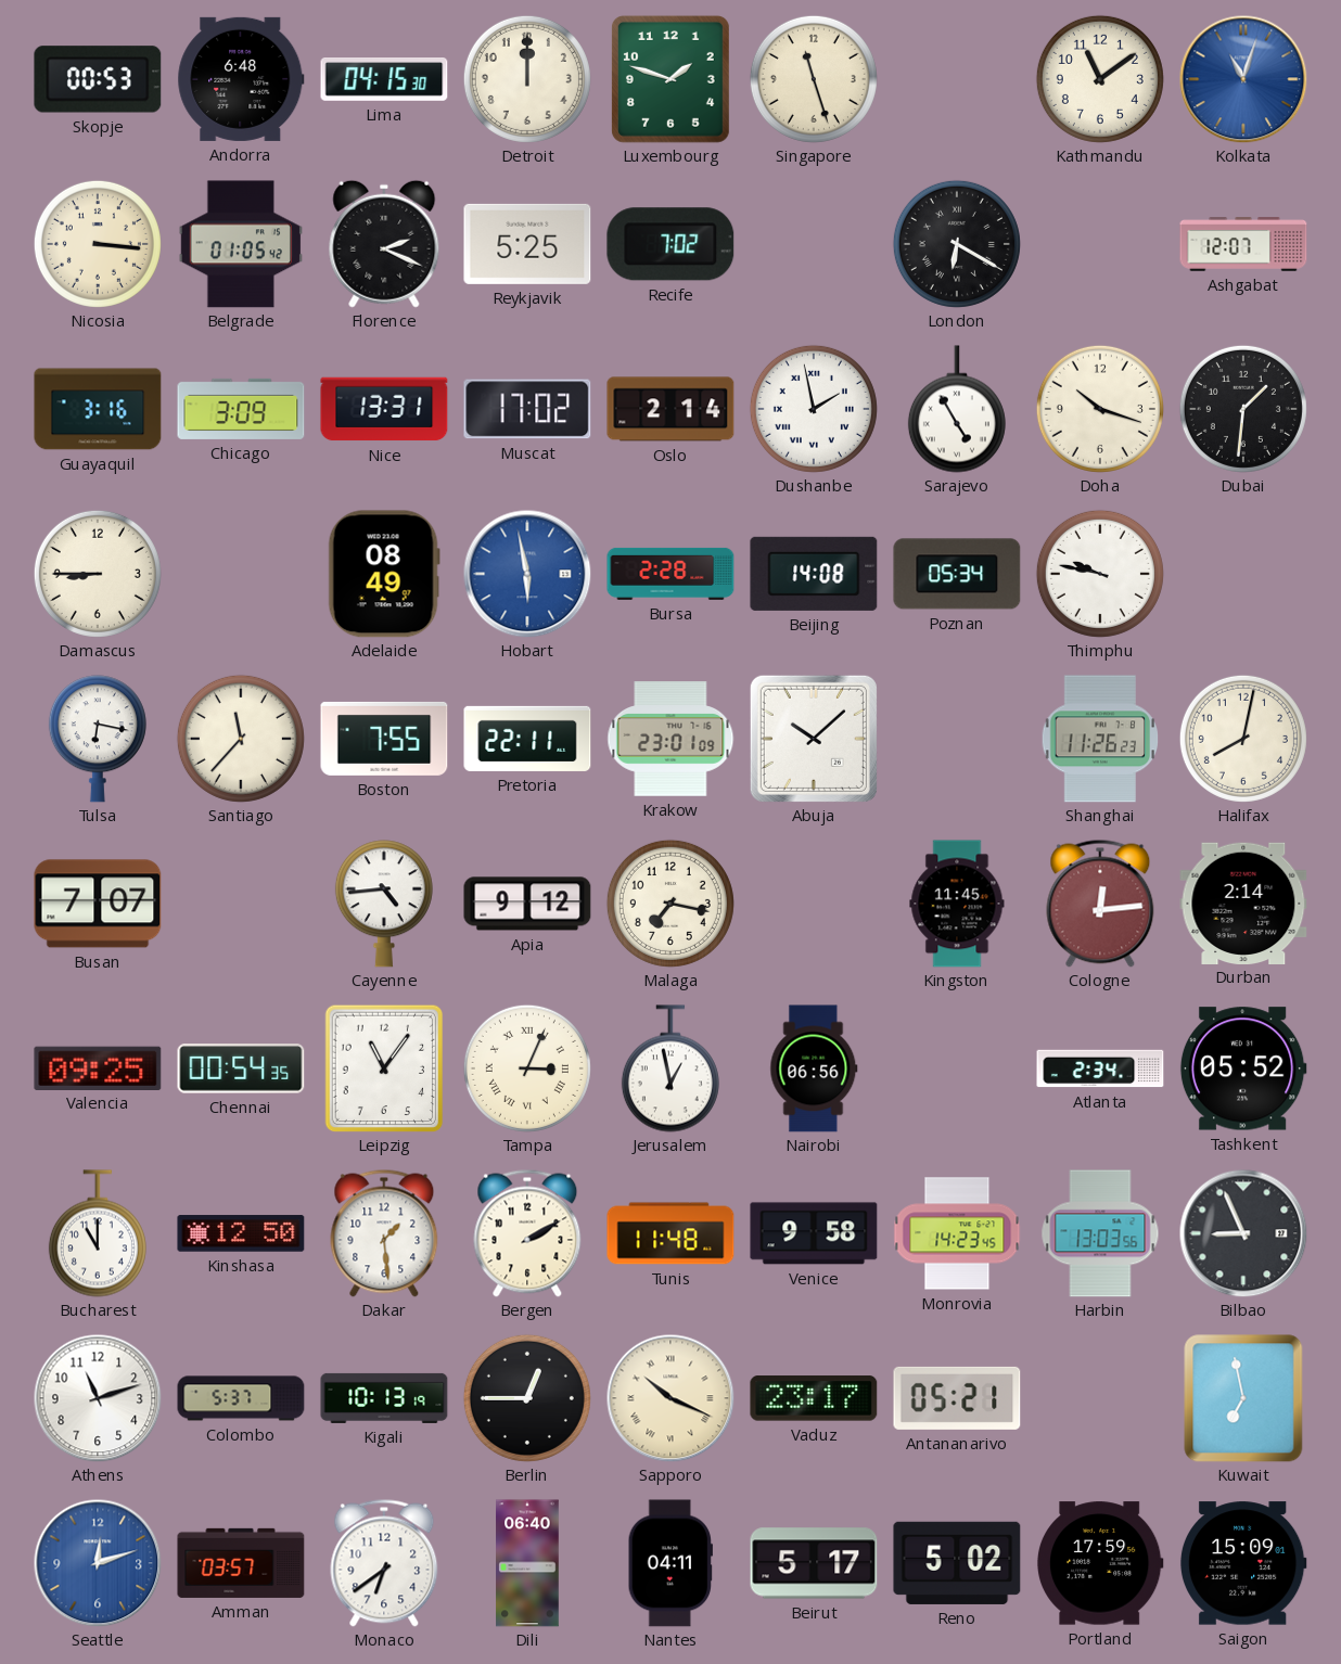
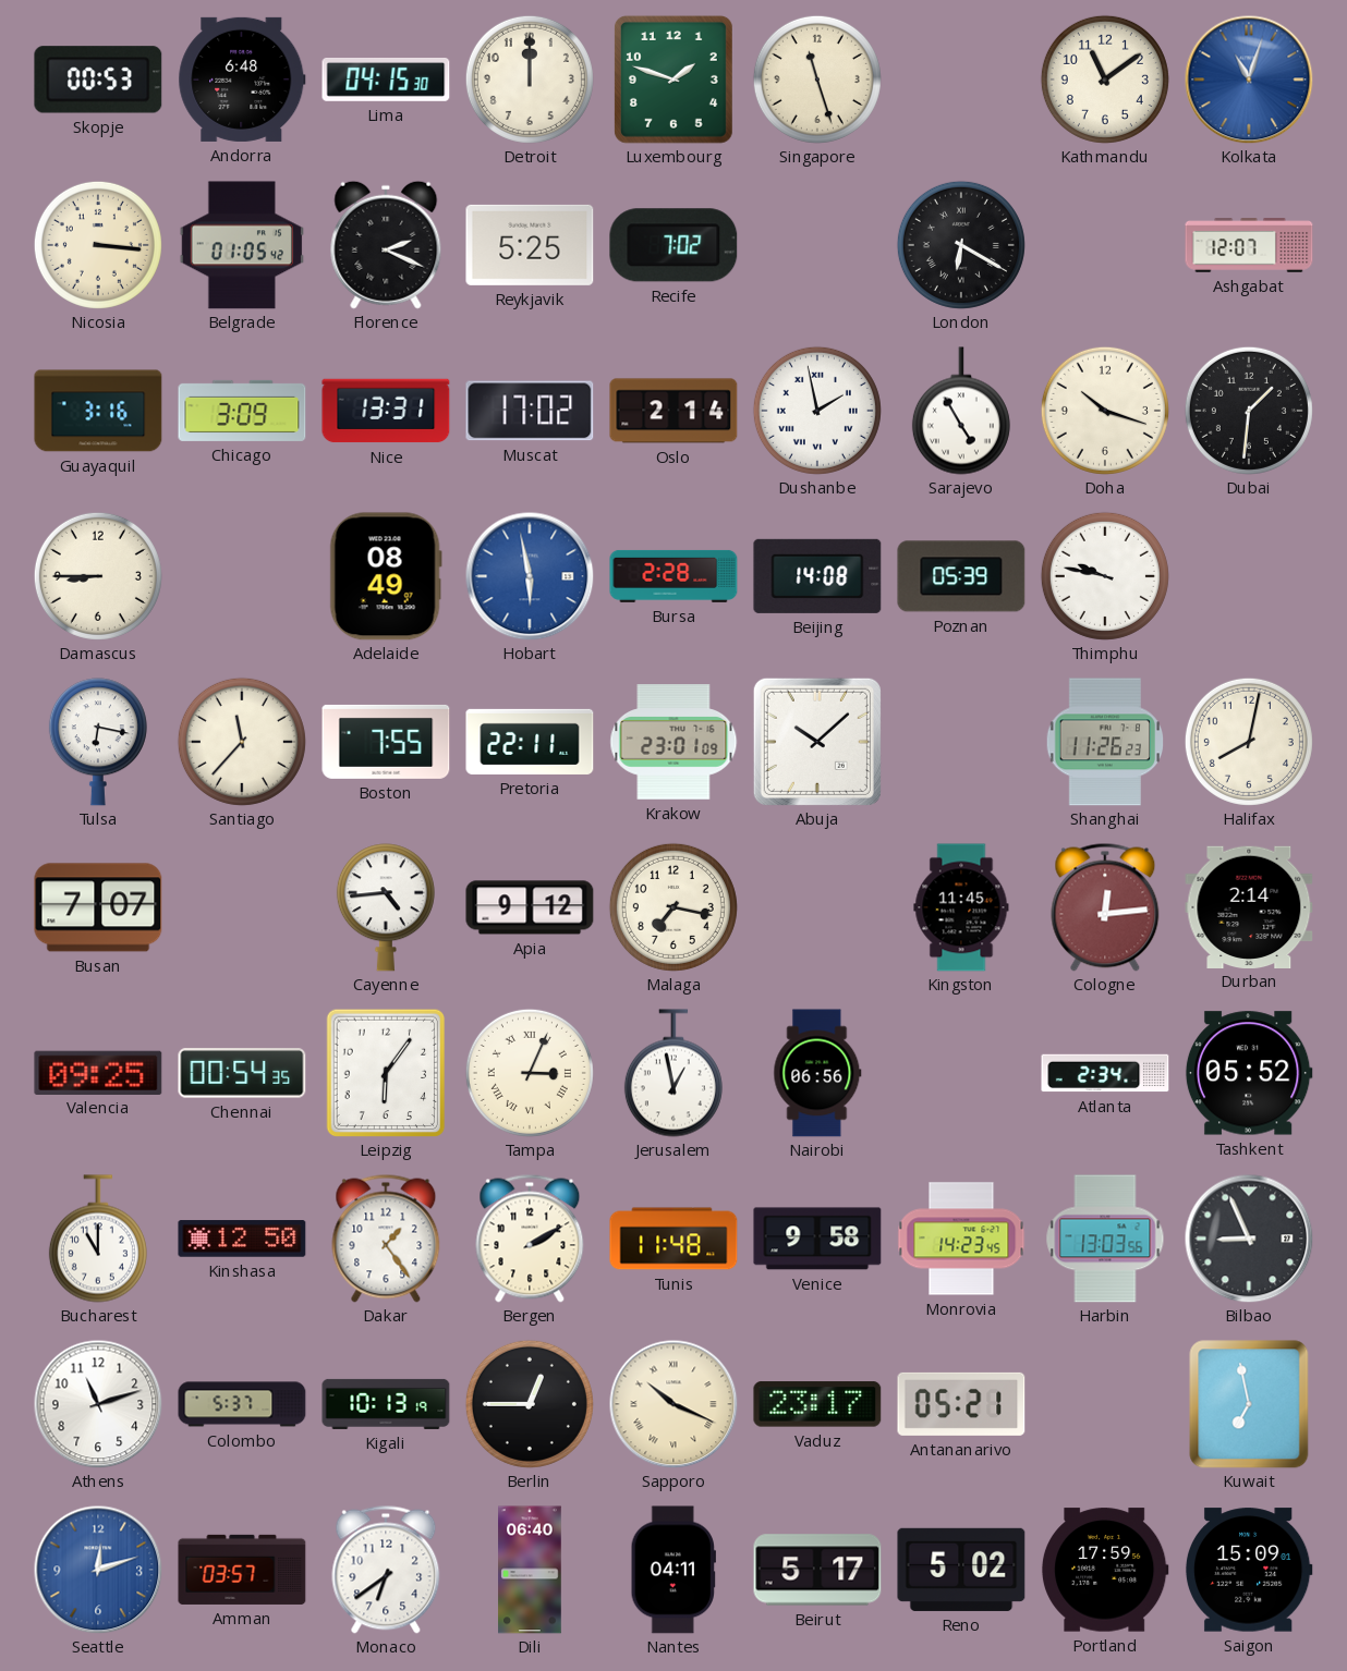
Poznan: 05:34 -> 05:39 (961, 576)
Leipzig: 11:06 -> 6:06 (386, 1073)
Dakar: 1:29 -> 1:24 (386, 1239)
